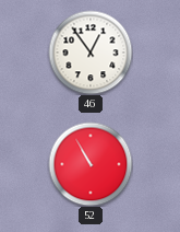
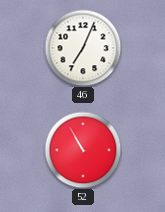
46: 12:54 -> 7:04 (83, 48)
